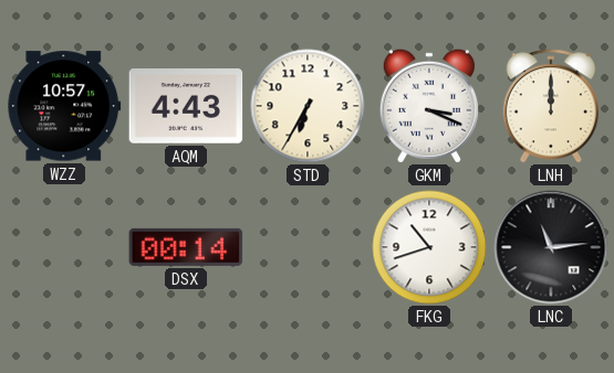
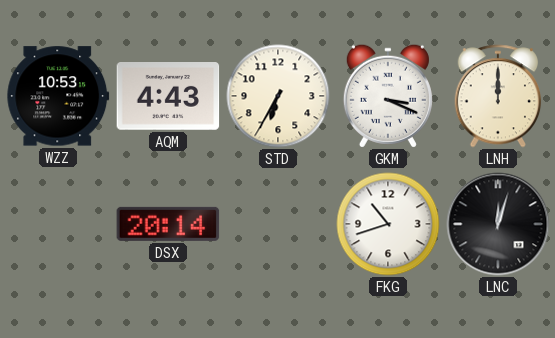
WZZ: 10:57 -> 10:53 (58, 96)
DSX: 00:14 -> 20:14 (168, 224)
LNC: 11:14 -> 12:03 (498, 224)
